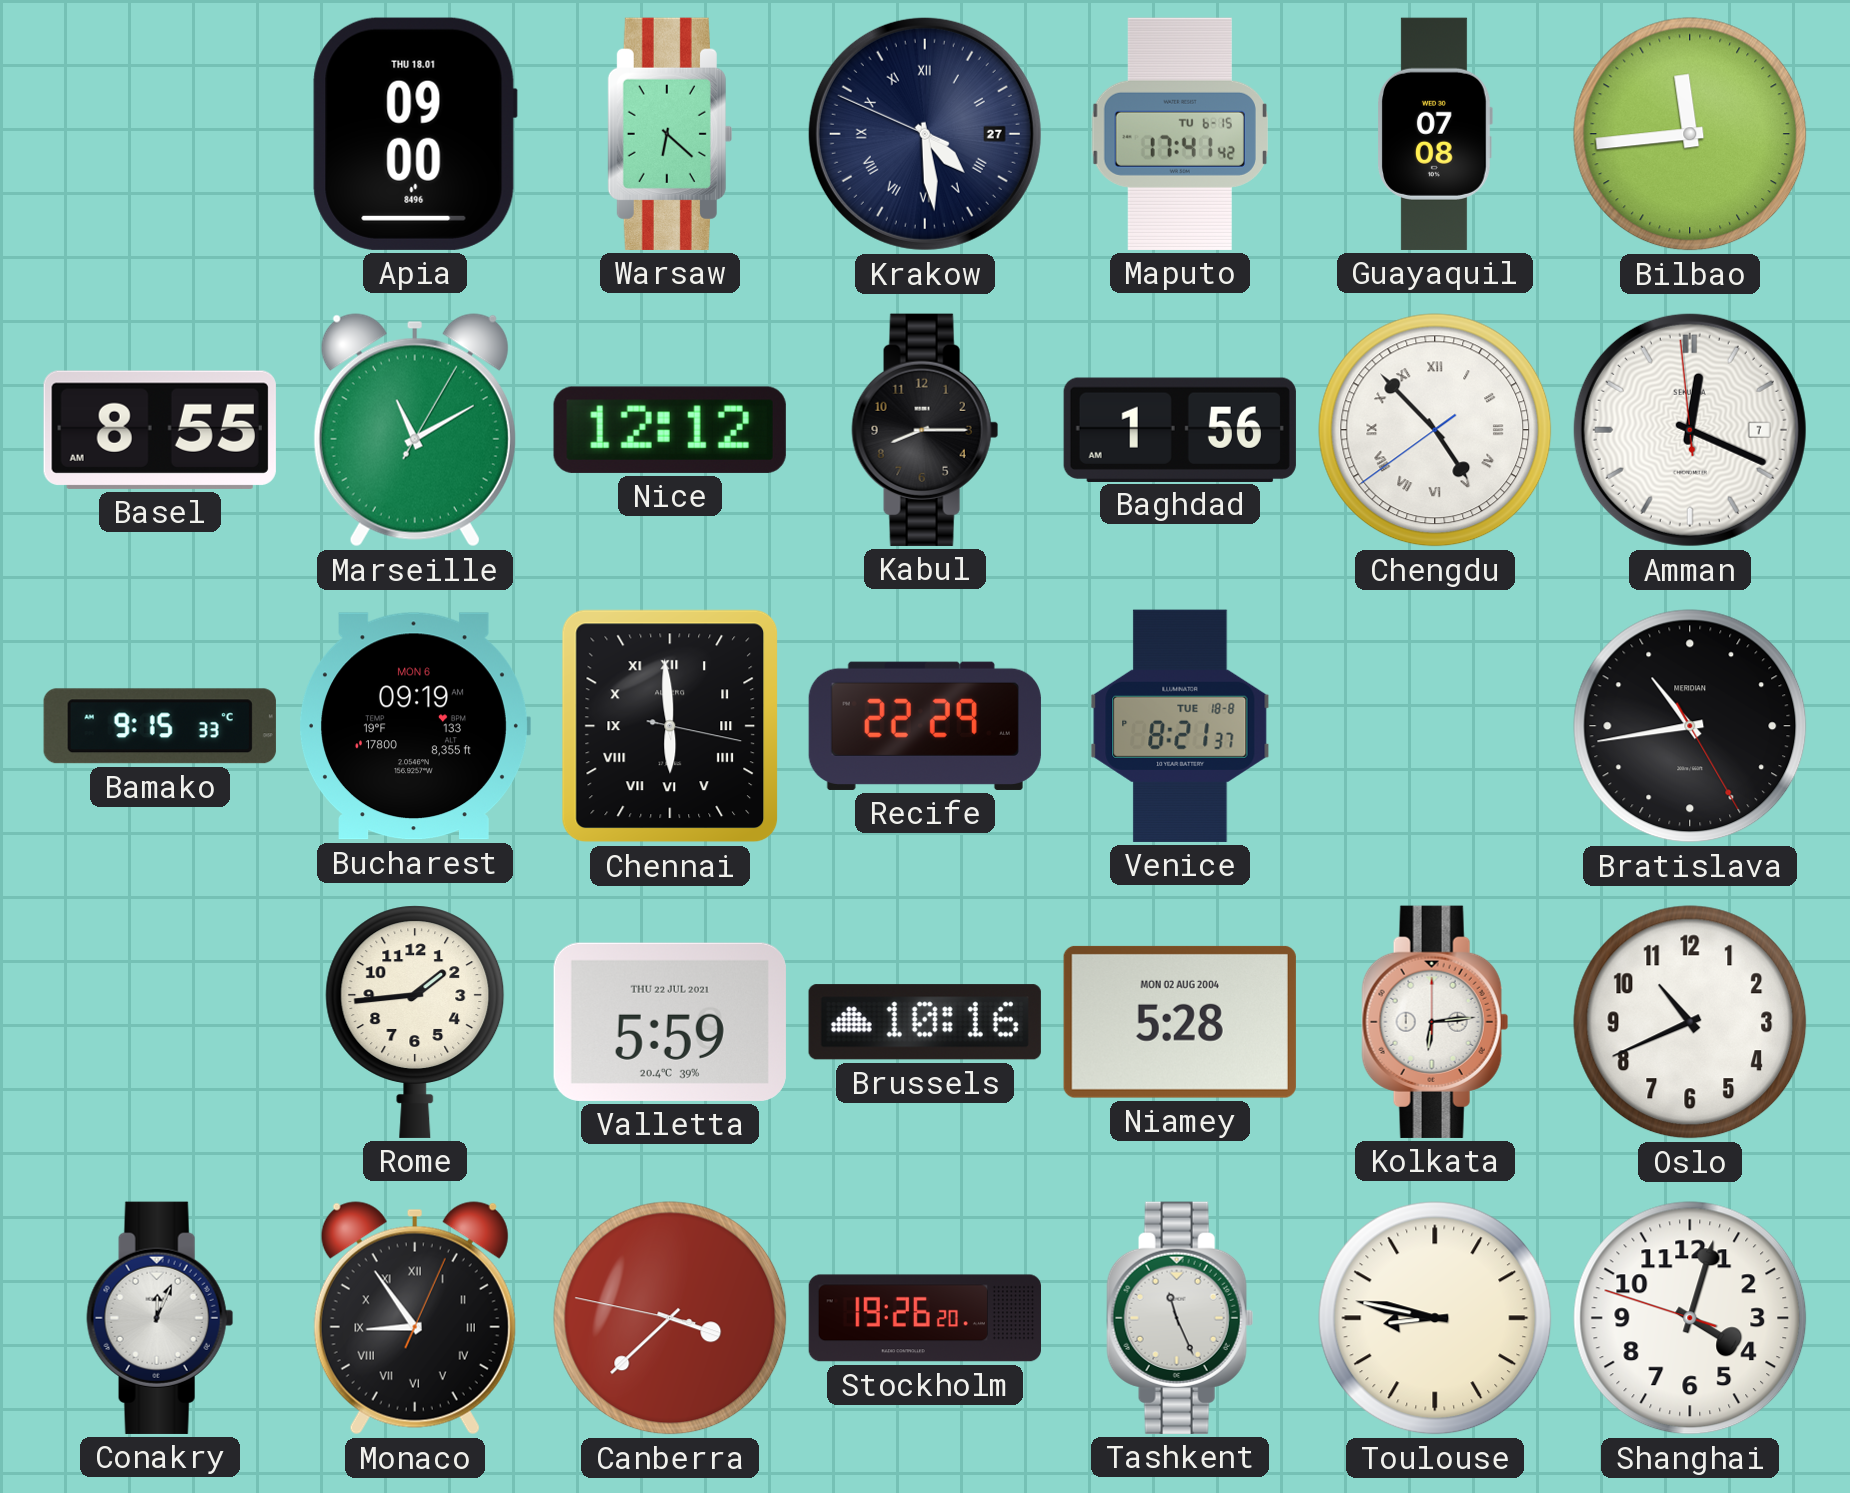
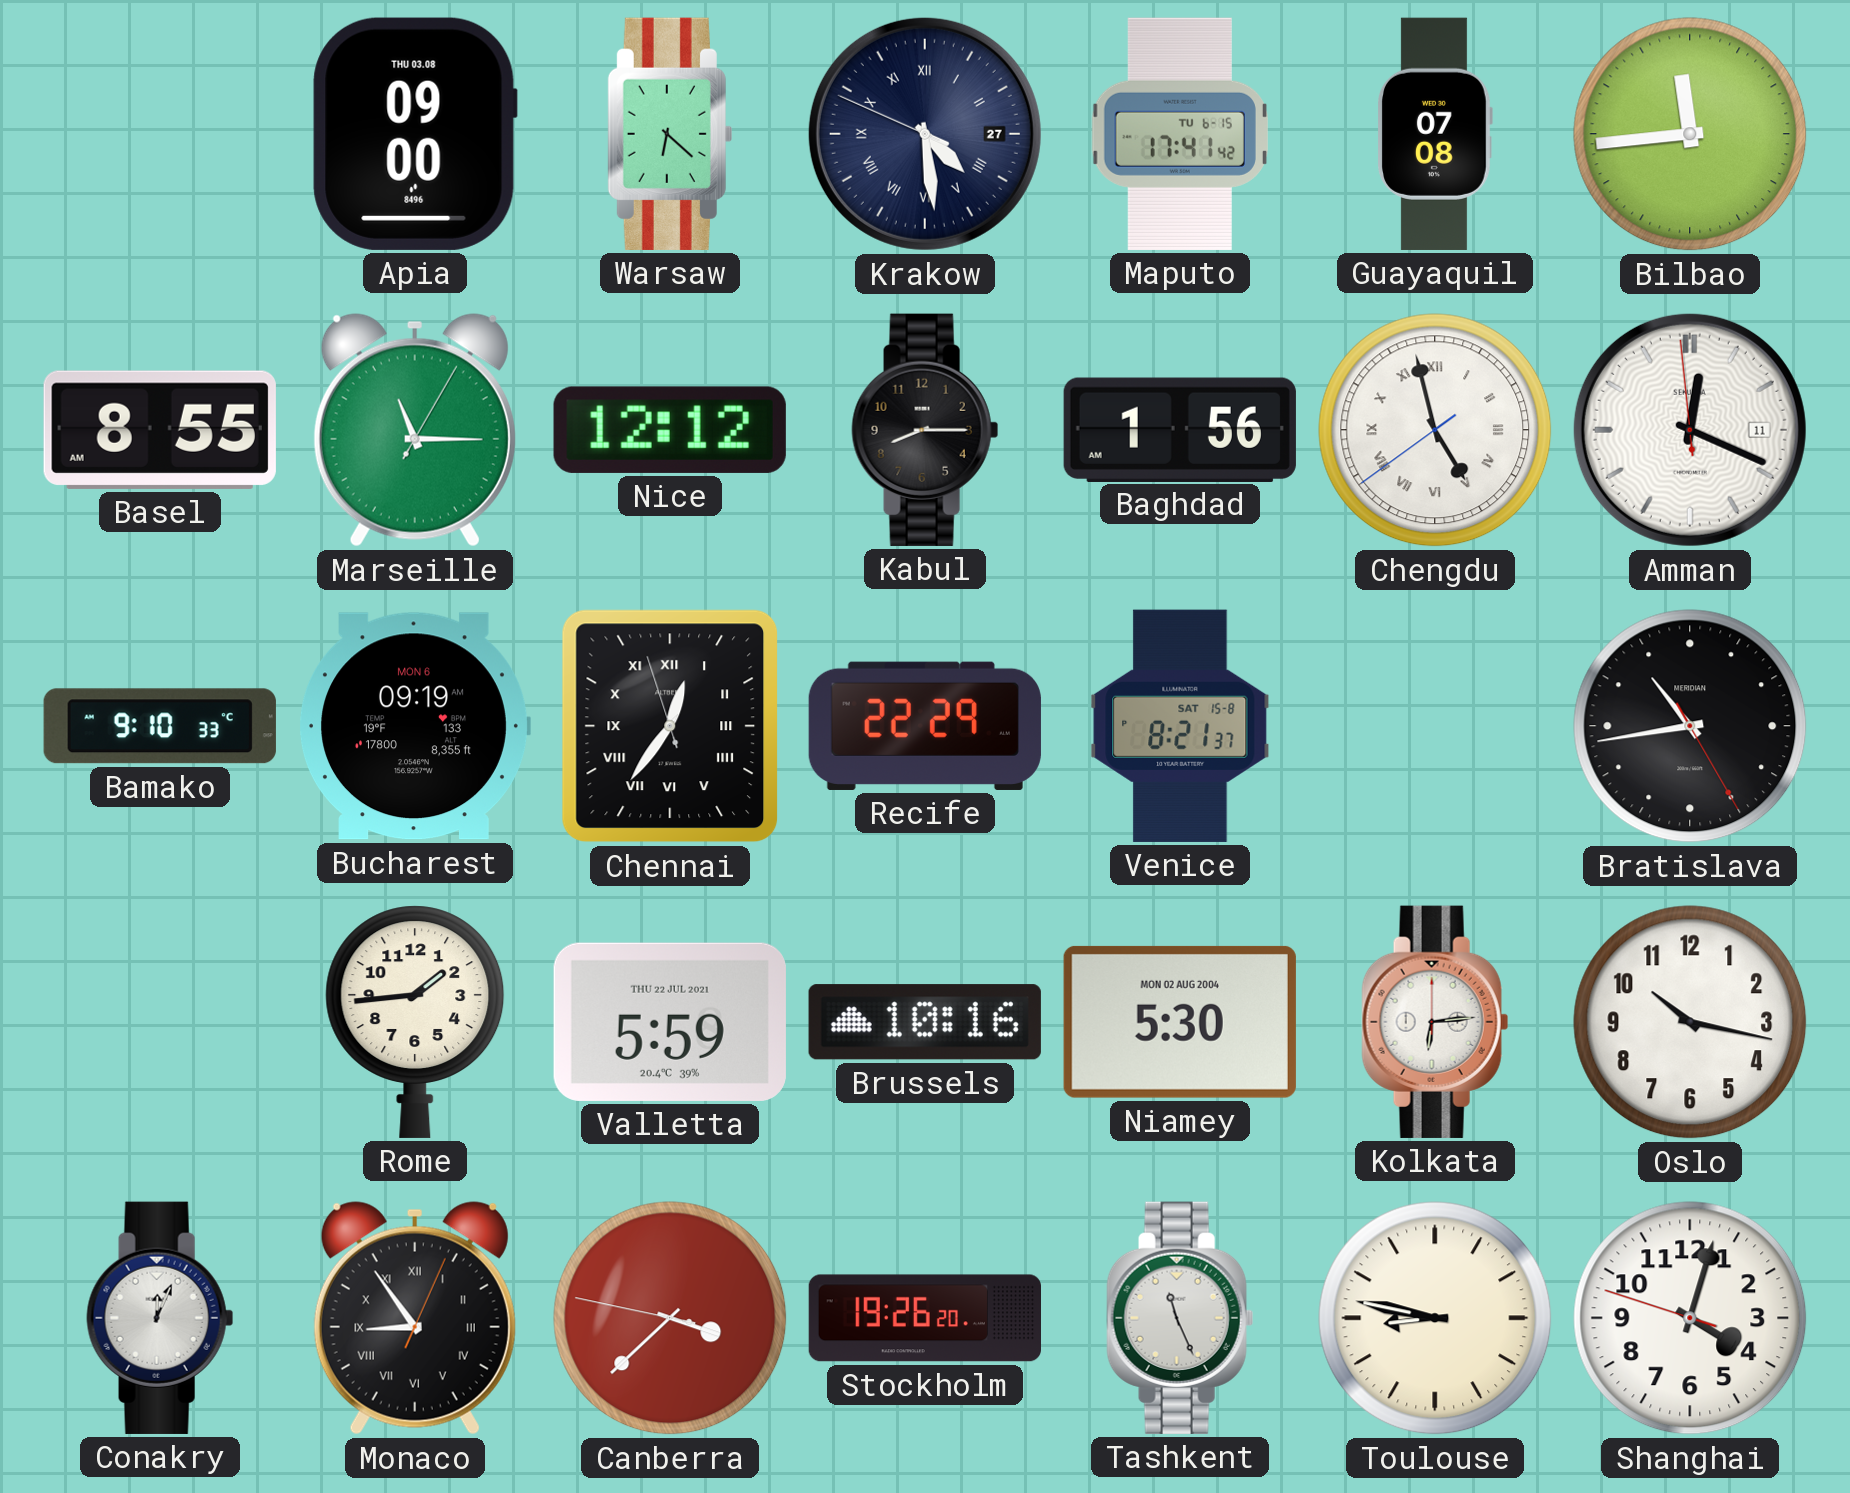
Apia date: THU 18.01 -> THU 03.08 (415, 134)
Marseille: 11:10 -> 11:15 (415, 430)
Chengdu: 4:52 -> 4:57 (1435, 430)
Amman date: 7 -> 11 (1690, 430)
Bamako: 9:15 -> 9:10 (160, 726)
Chennai: 5:59 -> 12:35 (670, 726)
Venice date: TUE 18-8 -> SAT 15-8 (1180, 726)
Niamey: 5:28 -> 5:30 (1180, 1022)
Oslo: 10:41 -> 10:17 (1690, 1022)
